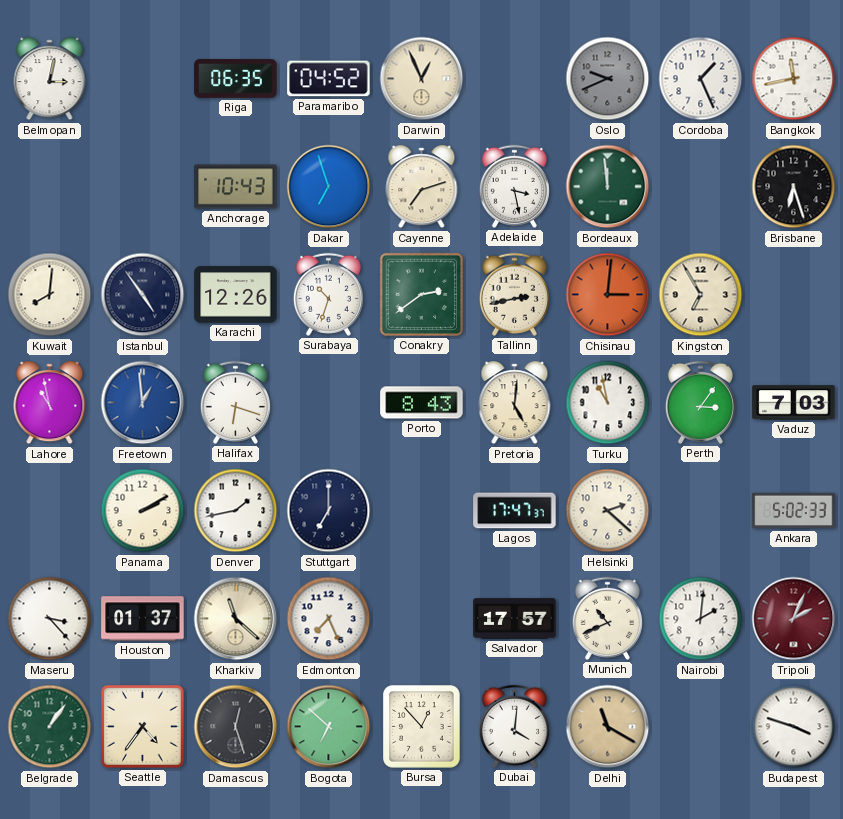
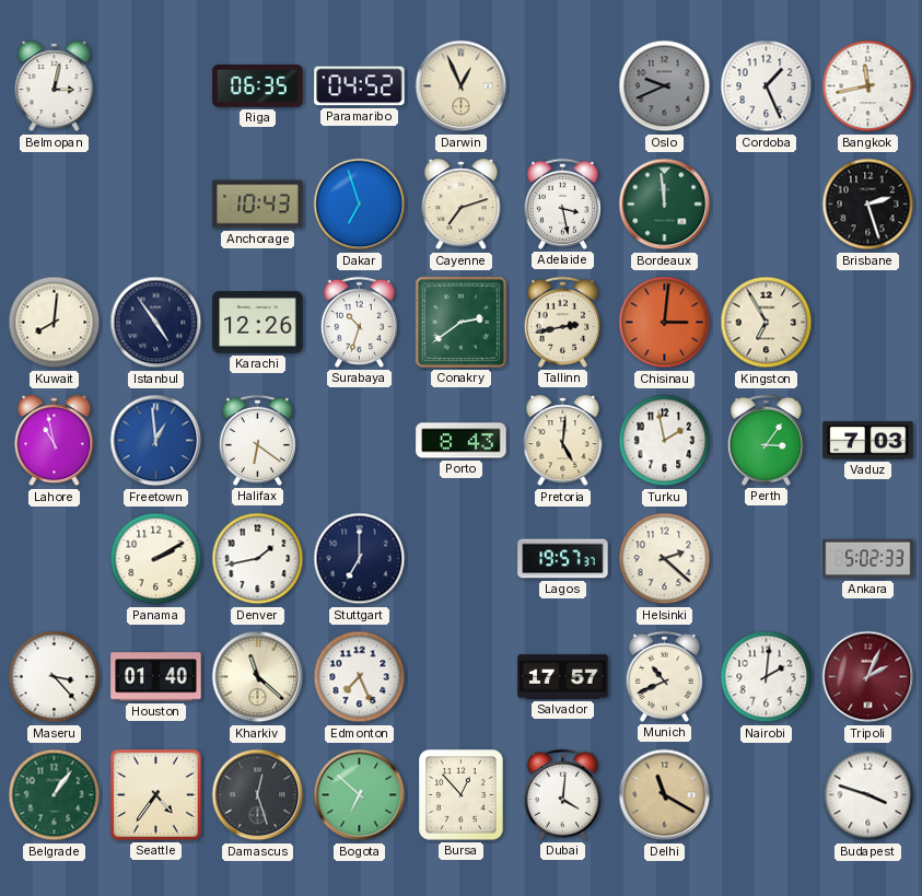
Brisbane: 6:27 -> 2:27 (868, 205)
Halifax: 6:18 -> 6:21 (257, 440)
Turku: 10:58 -> 1:58 (665, 441)
Lagos: 17:47 -> 19:57 (563, 559)
Houston: 01:37 -> 01:40 (156, 677)
